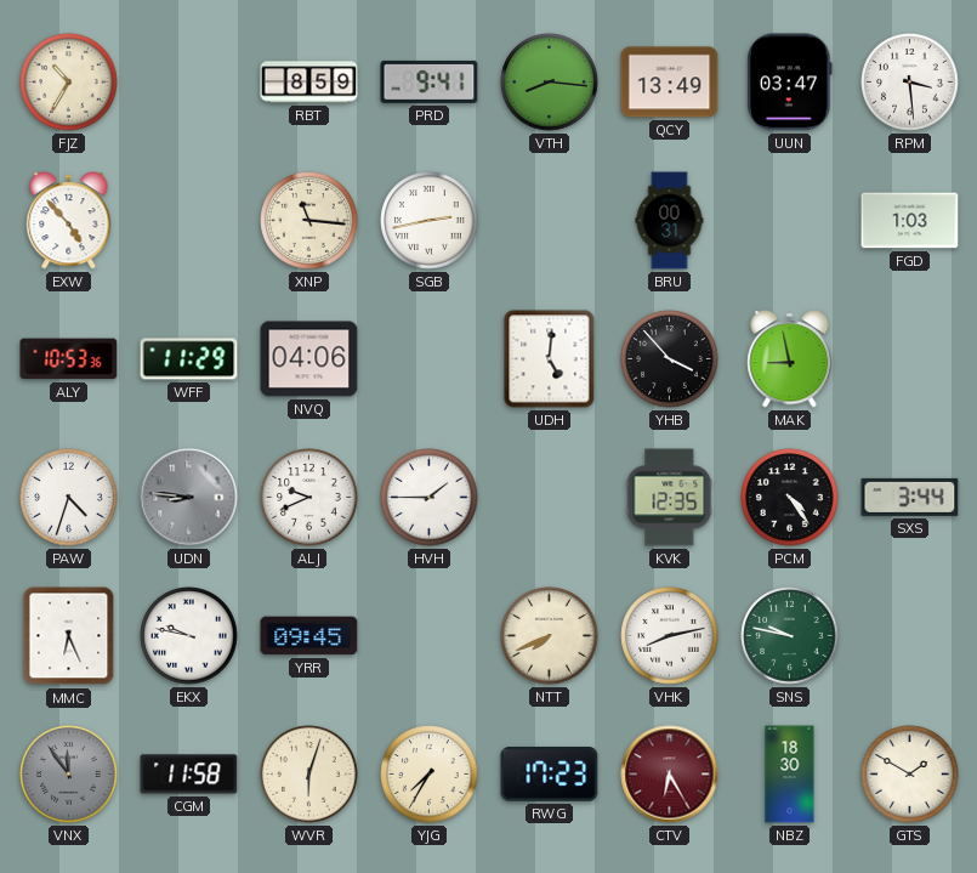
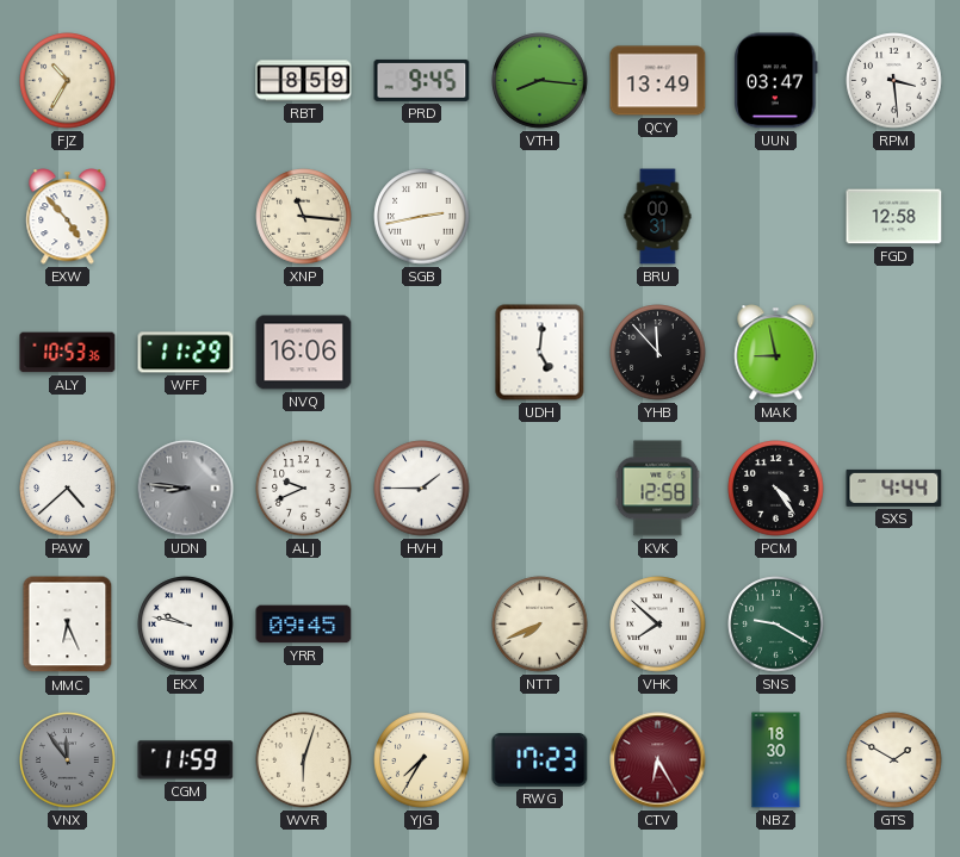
PRD: 9:41 -> 9:45 (422, 80)
FGD: 1:03 -> 12:58 (894, 217)
NVQ: 04:06 -> 16:06 (304, 353)
YHB: 3:53 -> 11:53 (658, 353)
PAW: 4:33 -> 4:38 (68, 489)
KVK: 12:35 -> 12:58 (658, 489)
SXS: 3:44 -> 4:44 (894, 488)
VHK: 8:13 -> 7:52 (658, 625)
SNS: 9:47 -> 9:20 (776, 625)
CGM: 11:58 -> 11:59 (186, 760)
